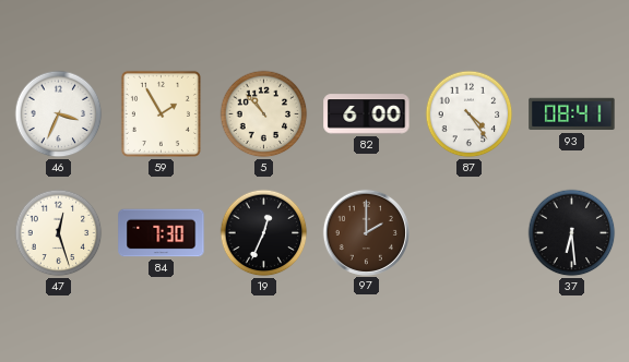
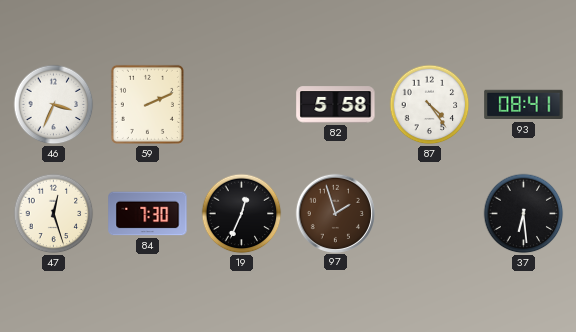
59: 1:55 -> 2:11 (147, 104)
5: 10:53 -> none (264, 114)
82: 6:00 -> 5:58 (336, 105)
97: 2:00 -> 1:57 (335, 213)
